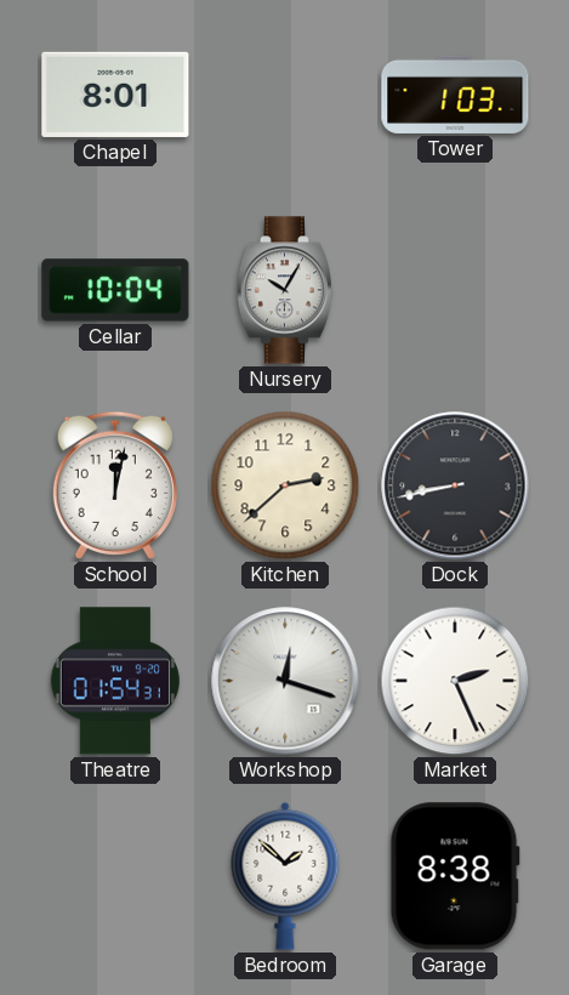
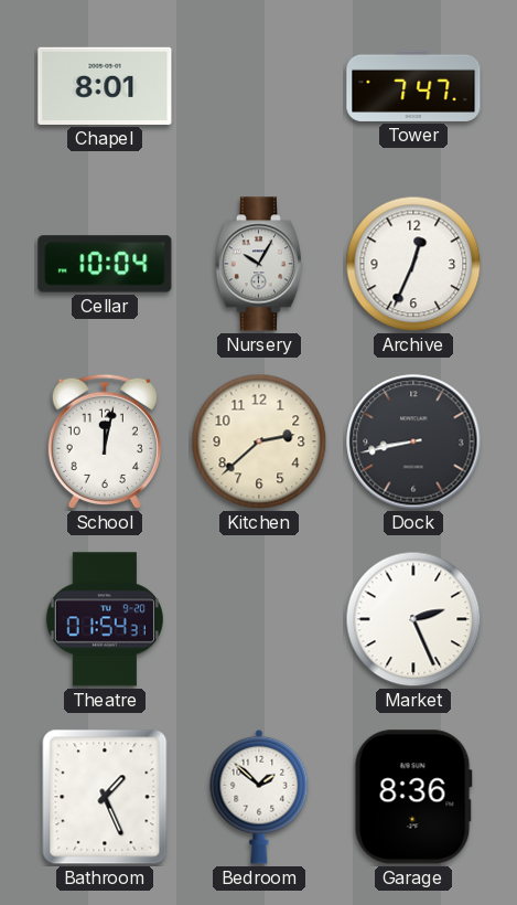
Tower: 1:03 -> 7:47 (413, 86)
Archive: none -> 12:34 (413, 264)
Workshop: 12:18 -> none (285, 681)
Bathroom: none -> 1:26 (105, 797)
Garage: 8:38 -> 8:36 (413, 797)
